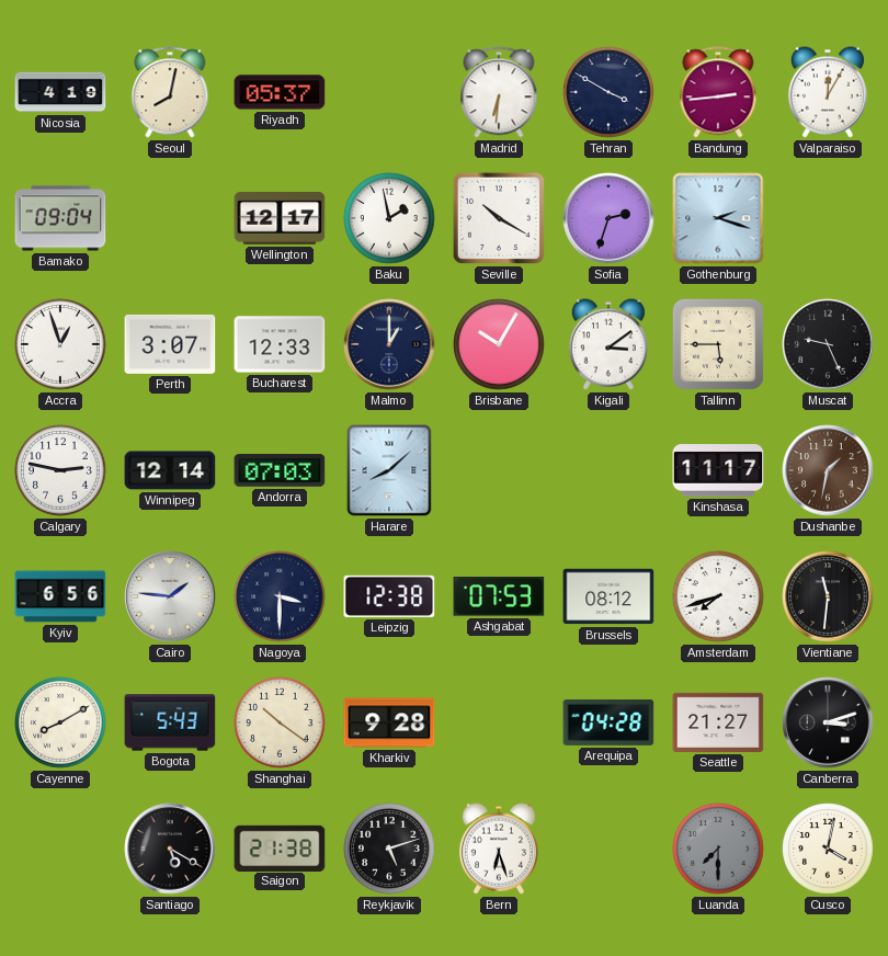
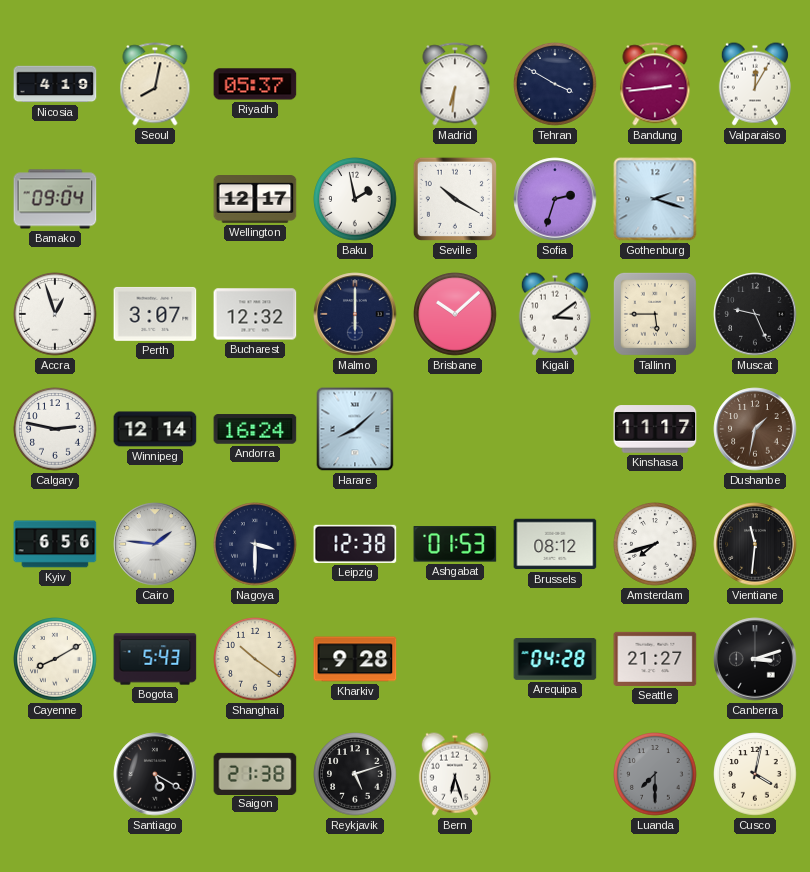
Bucharest: 12:33 -> 12:32 (255, 314)
Malmo: 1:00 -> 6:00 (355, 314)
Brisbane: 10:05 -> 10:08 (455, 314)
Andorra: 07:03 -> 16:24 (255, 429)
Ashgabat: 07:53 -> 01:53 (455, 544)
